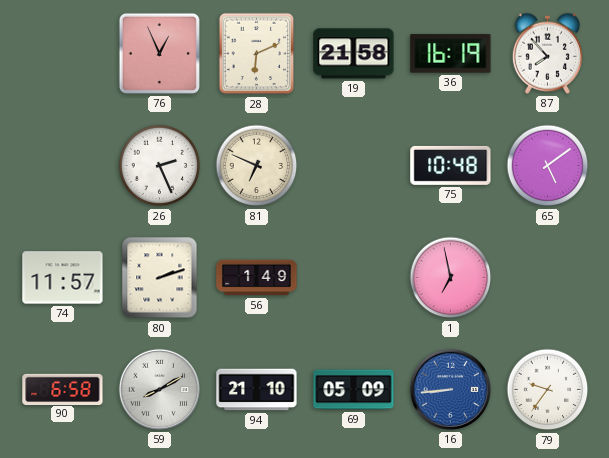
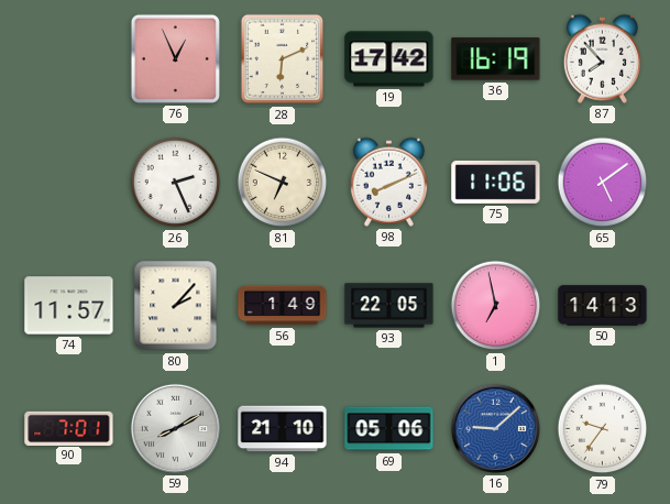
19: 21:58 -> 17:42 (389, 59)
98: none -> 8:11 (388, 182)
75: 10:48 -> 11:06 (496, 182)
80: 2:12 -> 2:07 (176, 306)
93: none -> 22:05 (389, 306)
50: none -> 14:13 (603, 306)
90: 6:58 -> 7:01 (69, 428)
69: 05:09 -> 05:06 (389, 429)
16: 8:44 -> 9:08 (495, 428)
